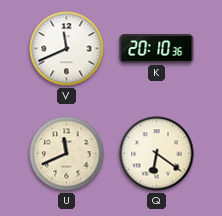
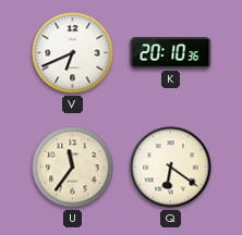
V: 11:41 -> 6:41 (73, 53)
U: 11:41 -> 11:36 (73, 168)
